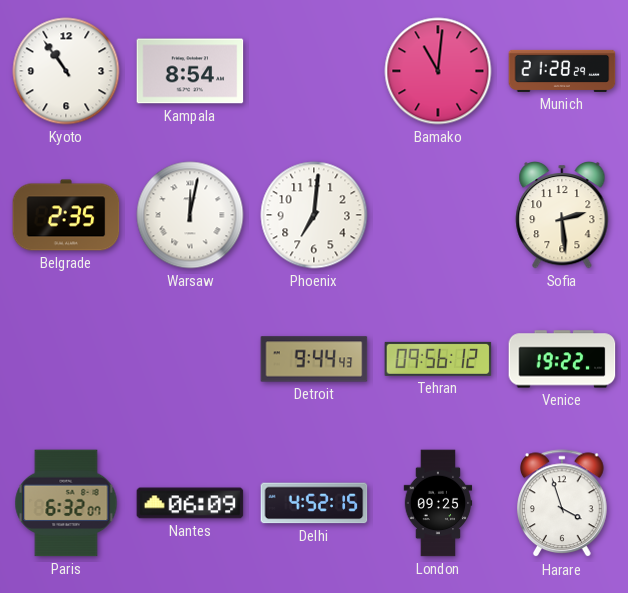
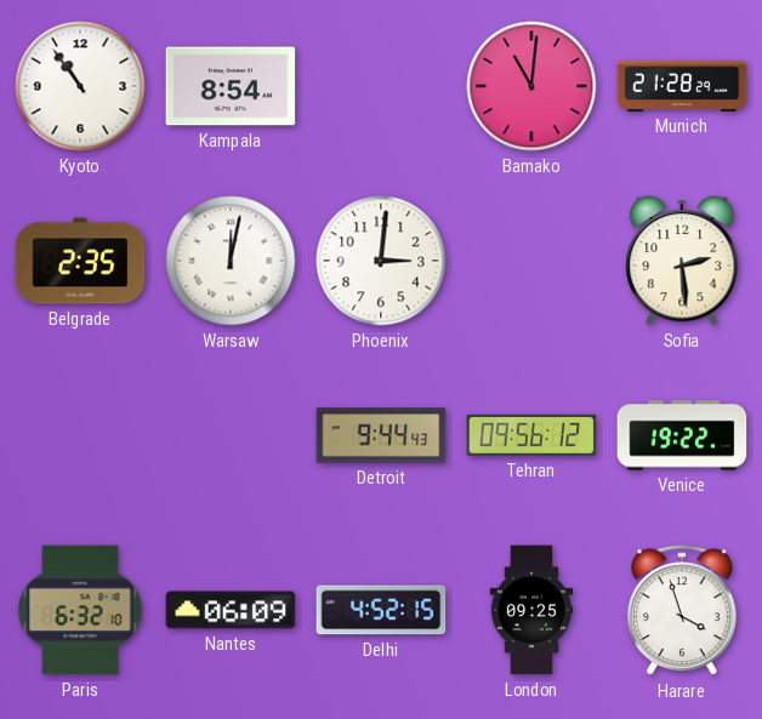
Phoenix: 7:01 -> 3:01 (381, 261)
Paris: 6:32:07 -> 6:32:10 (80, 610)
